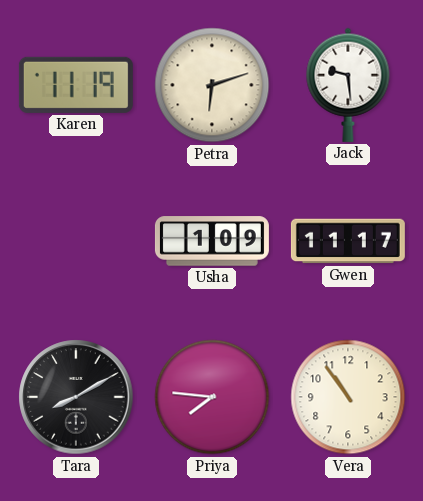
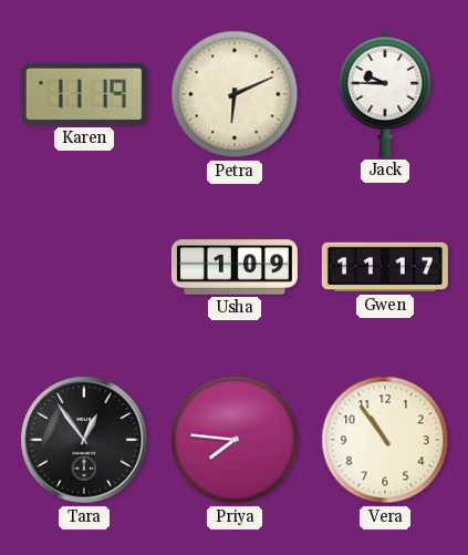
Petra: 6:12 -> 6:11 (235, 94)
Jack: 9:29 -> 9:45 (385, 94)
Tara: 8:10 -> 12:54 (84, 440)
